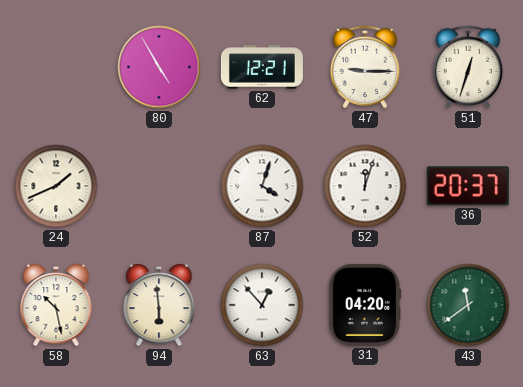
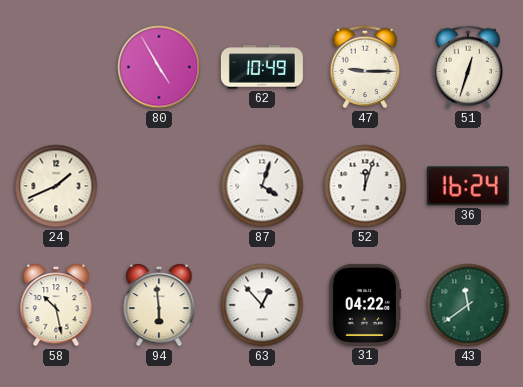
62: 12:21 -> 10:49 (262, 67)
36: 20:37 -> 16:24 (468, 186)
31: 04:20 -> 04:22 (365, 305)
